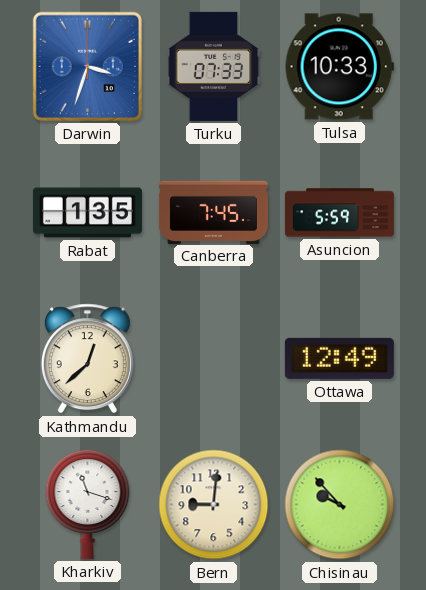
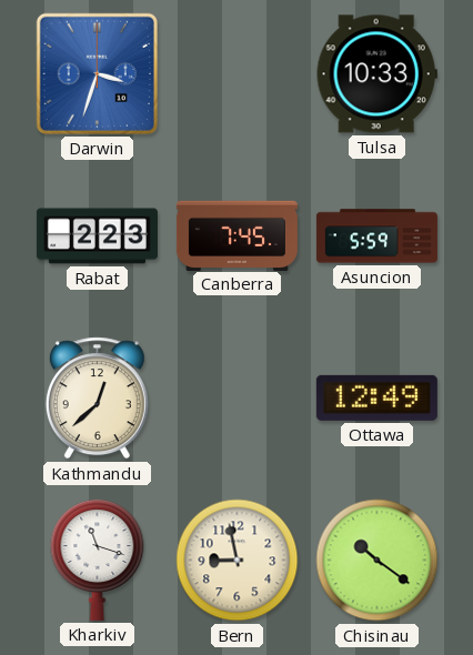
Turku: 07:33 -> none (214, 66)
Rabat: 1:35 -> 2:23 (97, 236)
Bern: 9:01 -> 8:58 (238, 561)
Chisinau: 9:53 -> 10:21 (378, 561)
